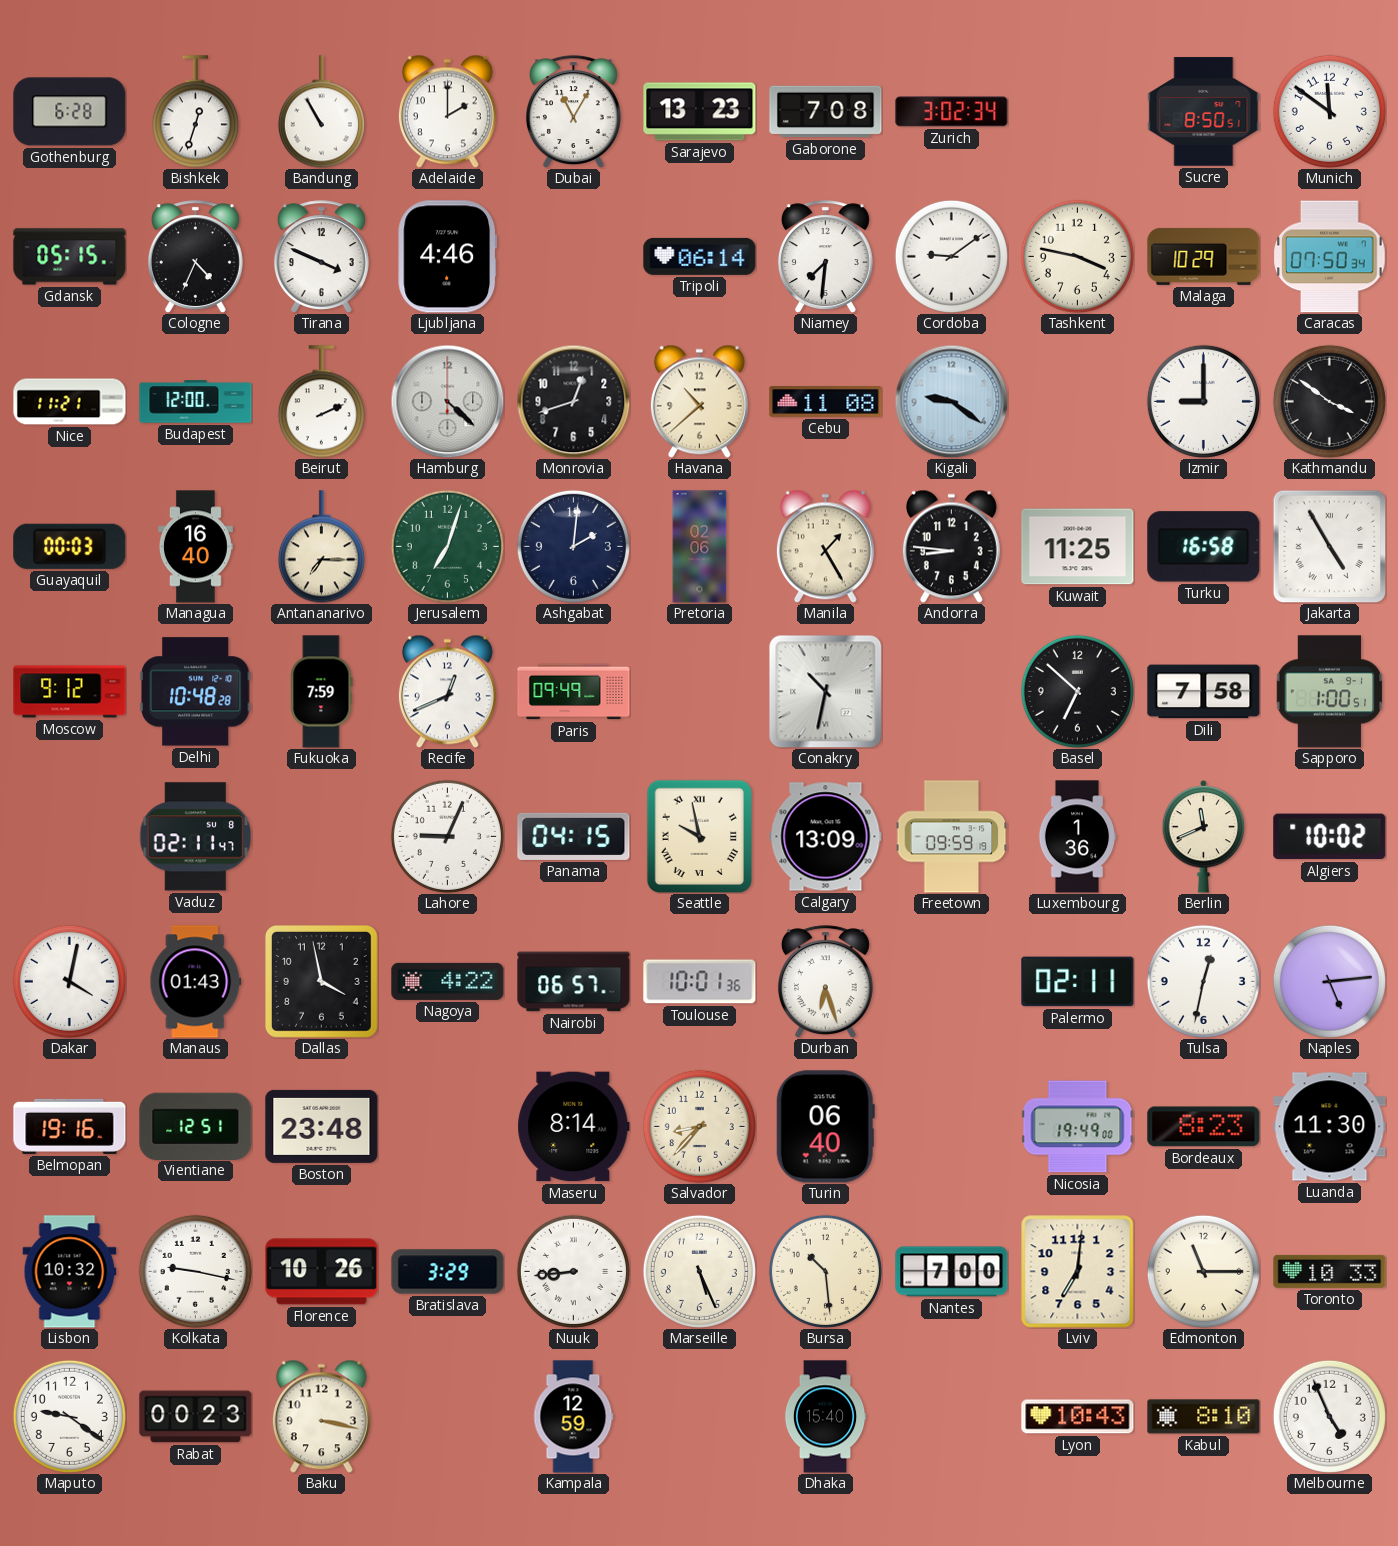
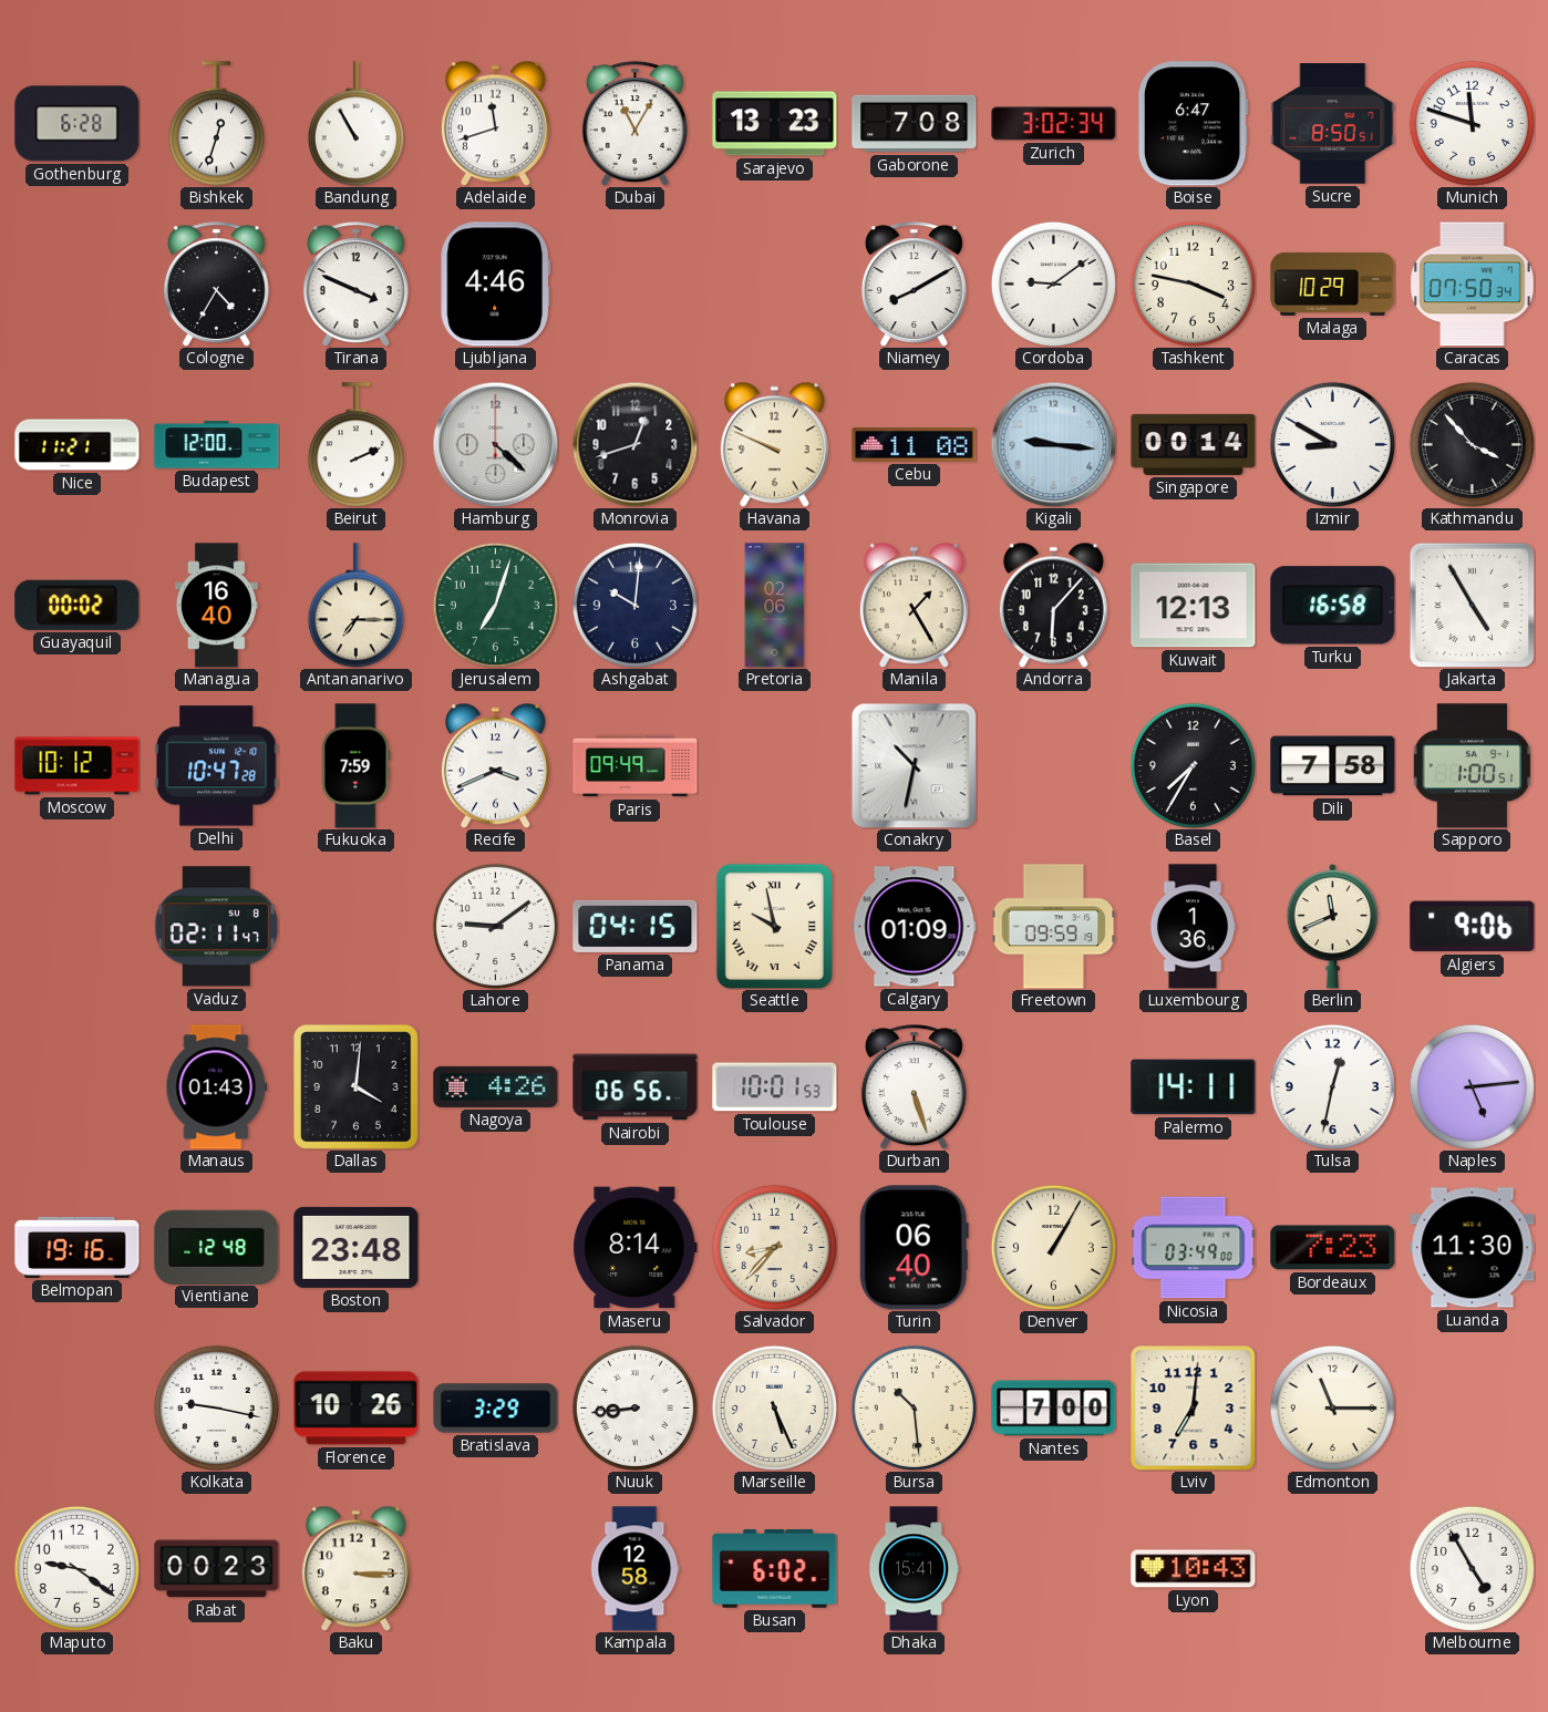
Adelaide: 2:00 -> 11:42 (495, 123)
Boise: none -> 6:47 (1193, 124)
Munich: 11:51 -> 11:48 (1472, 123)
Gdansk: 05:15 -> none (70, 257)
Cologne: 4:34 -> 4:35 (216, 285)
Tripoli: 06:14 -> none (700, 256)
Niamey: 7:31 -> 8:10 (914, 285)
Havana: 10:38 -> 9:49 (774, 444)
Kigali: 9:21 -> 9:16 (1053, 444)
Singapore: none -> 00:14 (1194, 444)
Izmir: 9:00 -> 8:50 (1332, 444)
Kathmandu: 3:51 -> 3:53 (1472, 444)
Guayaquil: 00:03 -> 00:02 (78, 605)
Ashgabat: 2:01 -> 10:01 (634, 605)
Andorra: 8:46 -> 6:07 (1053, 605)
Kuwait: 11:25 -> 12:13 (1194, 606)
Moscow: 9:12 -> 10:12 (78, 766)
Delhi: 10:48 -> 10:47 (216, 766)
Recife: 12:41 -> 3:41 (495, 765)
Basel: 6:52 -> 7:35 (1193, 765)
Lahore: 9:04 -> 9:09 (495, 926)
Calgary: 13:09 -> 01:09 (915, 927)
Algiers: 10:02 -> 9:06 (1473, 927)
Dakar: 4:02 -> none (69, 981)
Dallas: 3:58 -> 4:01 (355, 1086)
Nagoya: 4:22 -> 4:26 (496, 1086)
Nairobi: 06:57 -> 06:56 (636, 1087)
Toulouse: 10:01:36 -> 10:01:53 (775, 1087)
Durban: 6:27 -> 5:27 (914, 1087)
Palermo: 02:11 -> 14:11 (1194, 1087)
Vientiane: 12:51 -> 12:48 (217, 1247)
Denver: none -> 1:05 (1053, 1247)
Nicosia: 19:49 -> 03:49 (1194, 1248)
Bordeaux: 8:23 -> 7:23 (1333, 1248)
Lisbon: 10:32 -> none (70, 1272)
Toronto: 10:33 -> none (1330, 1271)
Baku: 3:17 -> 3:15 (355, 1568)
Kampala: 12:59 -> 12:58 (634, 1569)
Busan: none -> 6:02 (775, 1568)
Dhaka: 15:40 -> 15:41 (914, 1569)
Kabul: 8:10 -> none (1204, 1417)
Melbourne: 4:56 -> 4:55 (1472, 1568)
